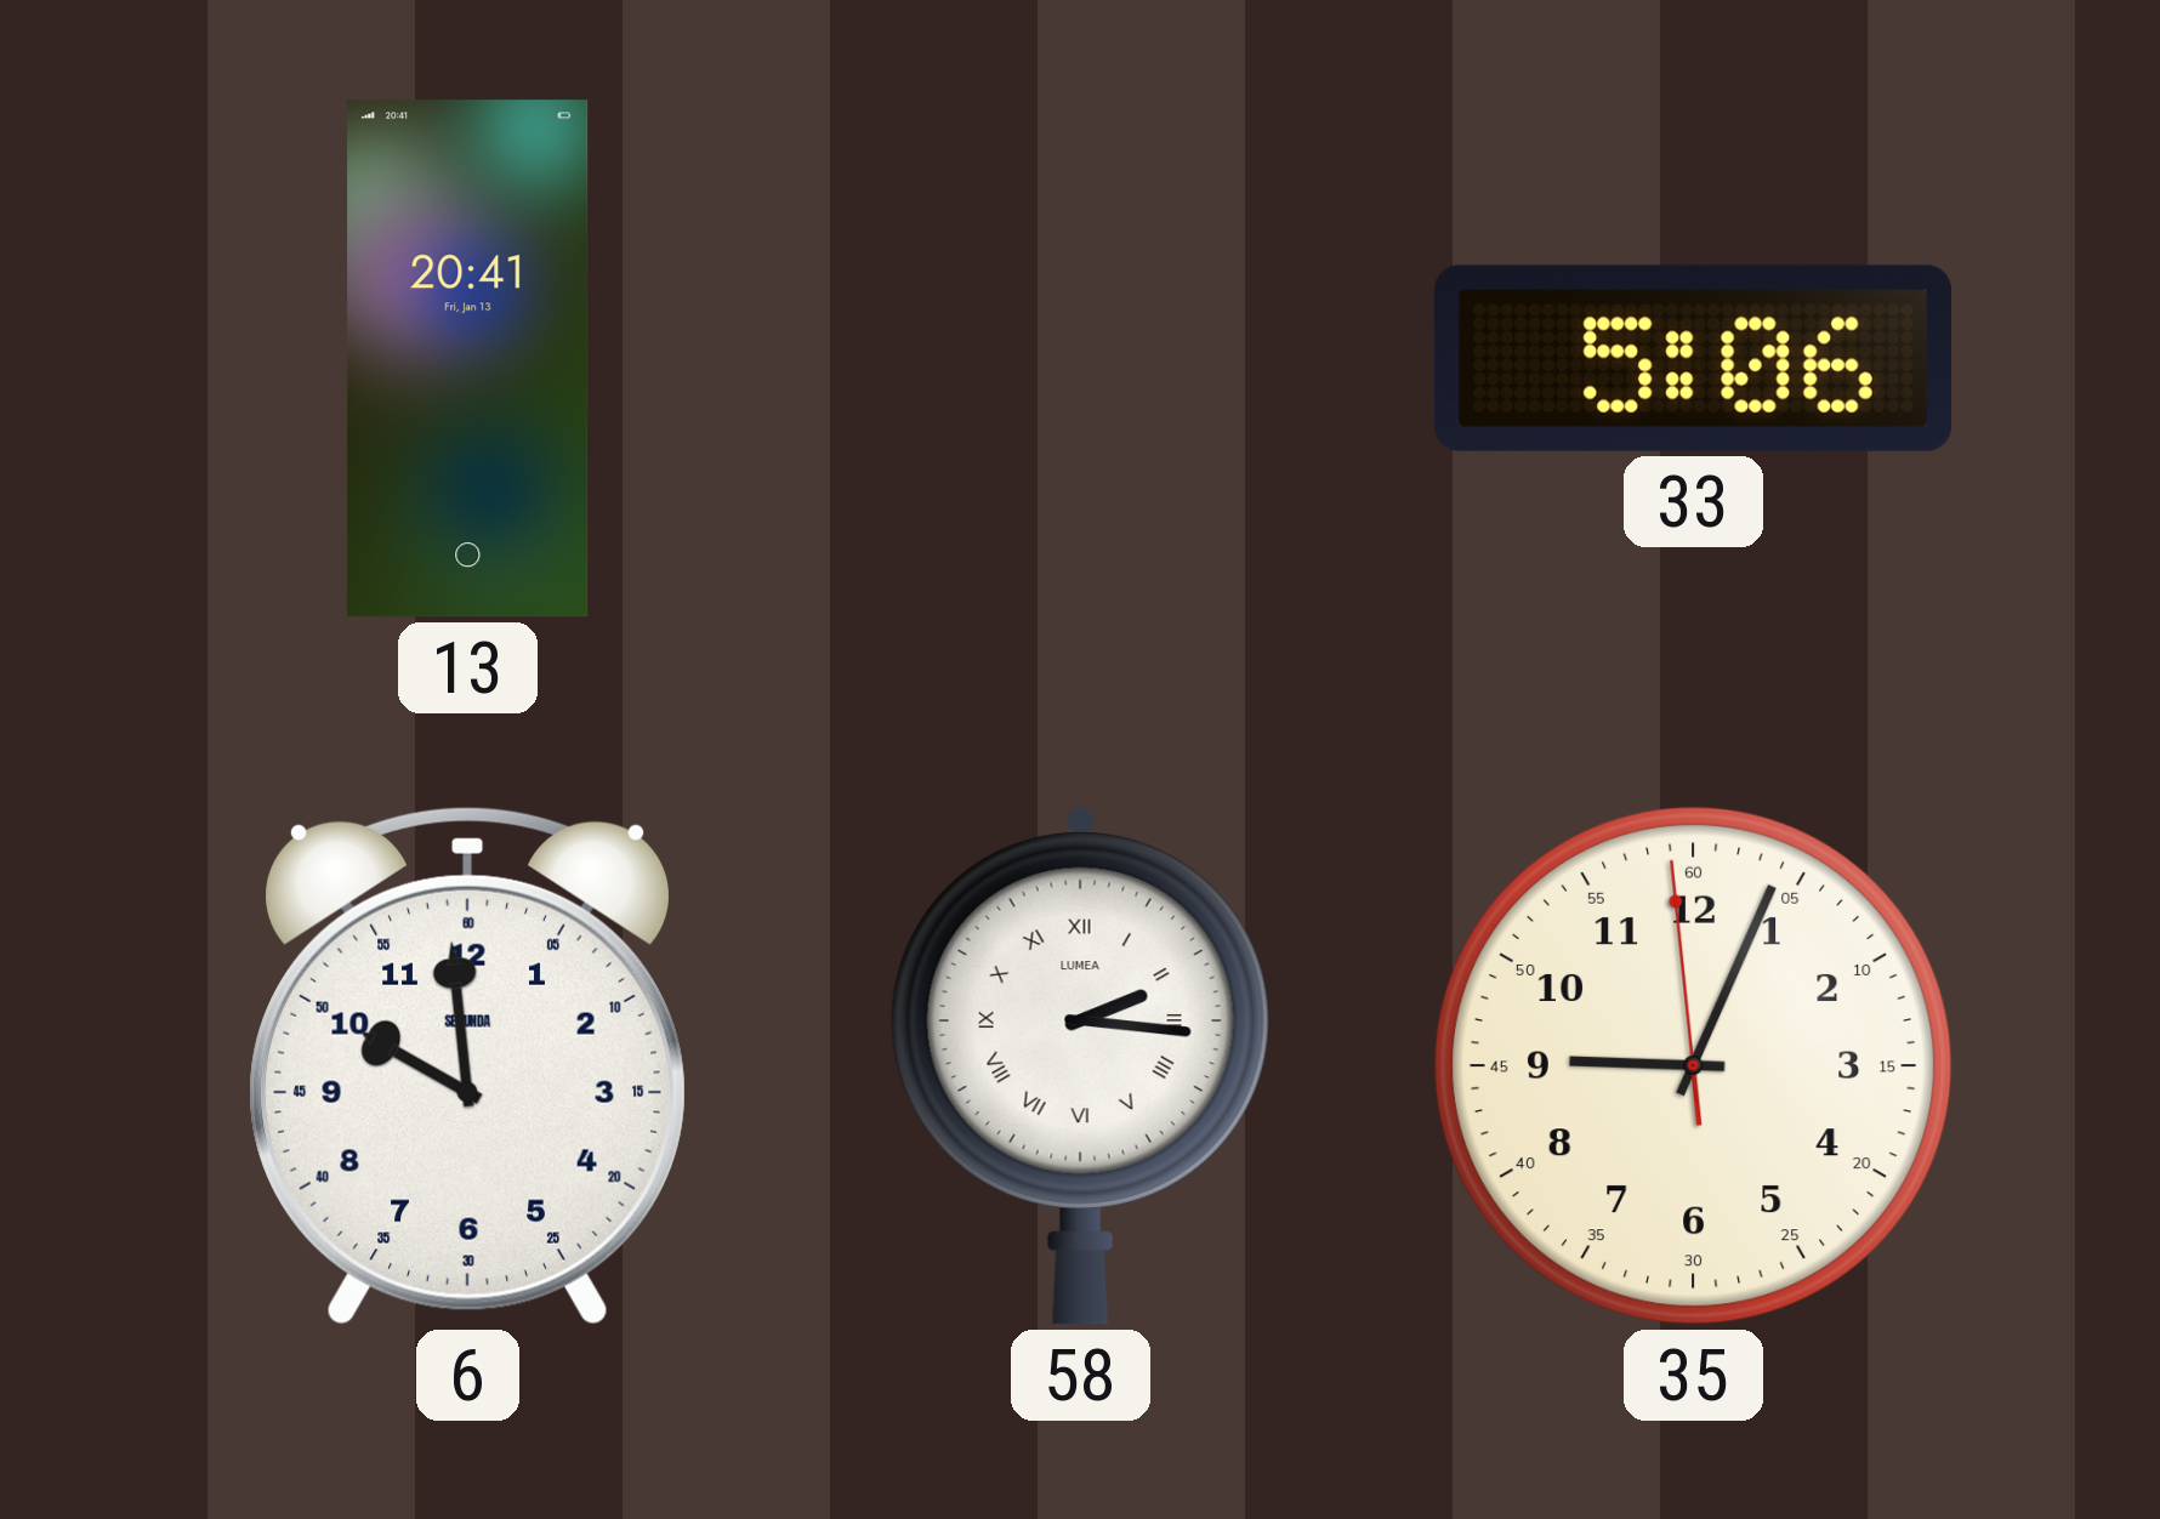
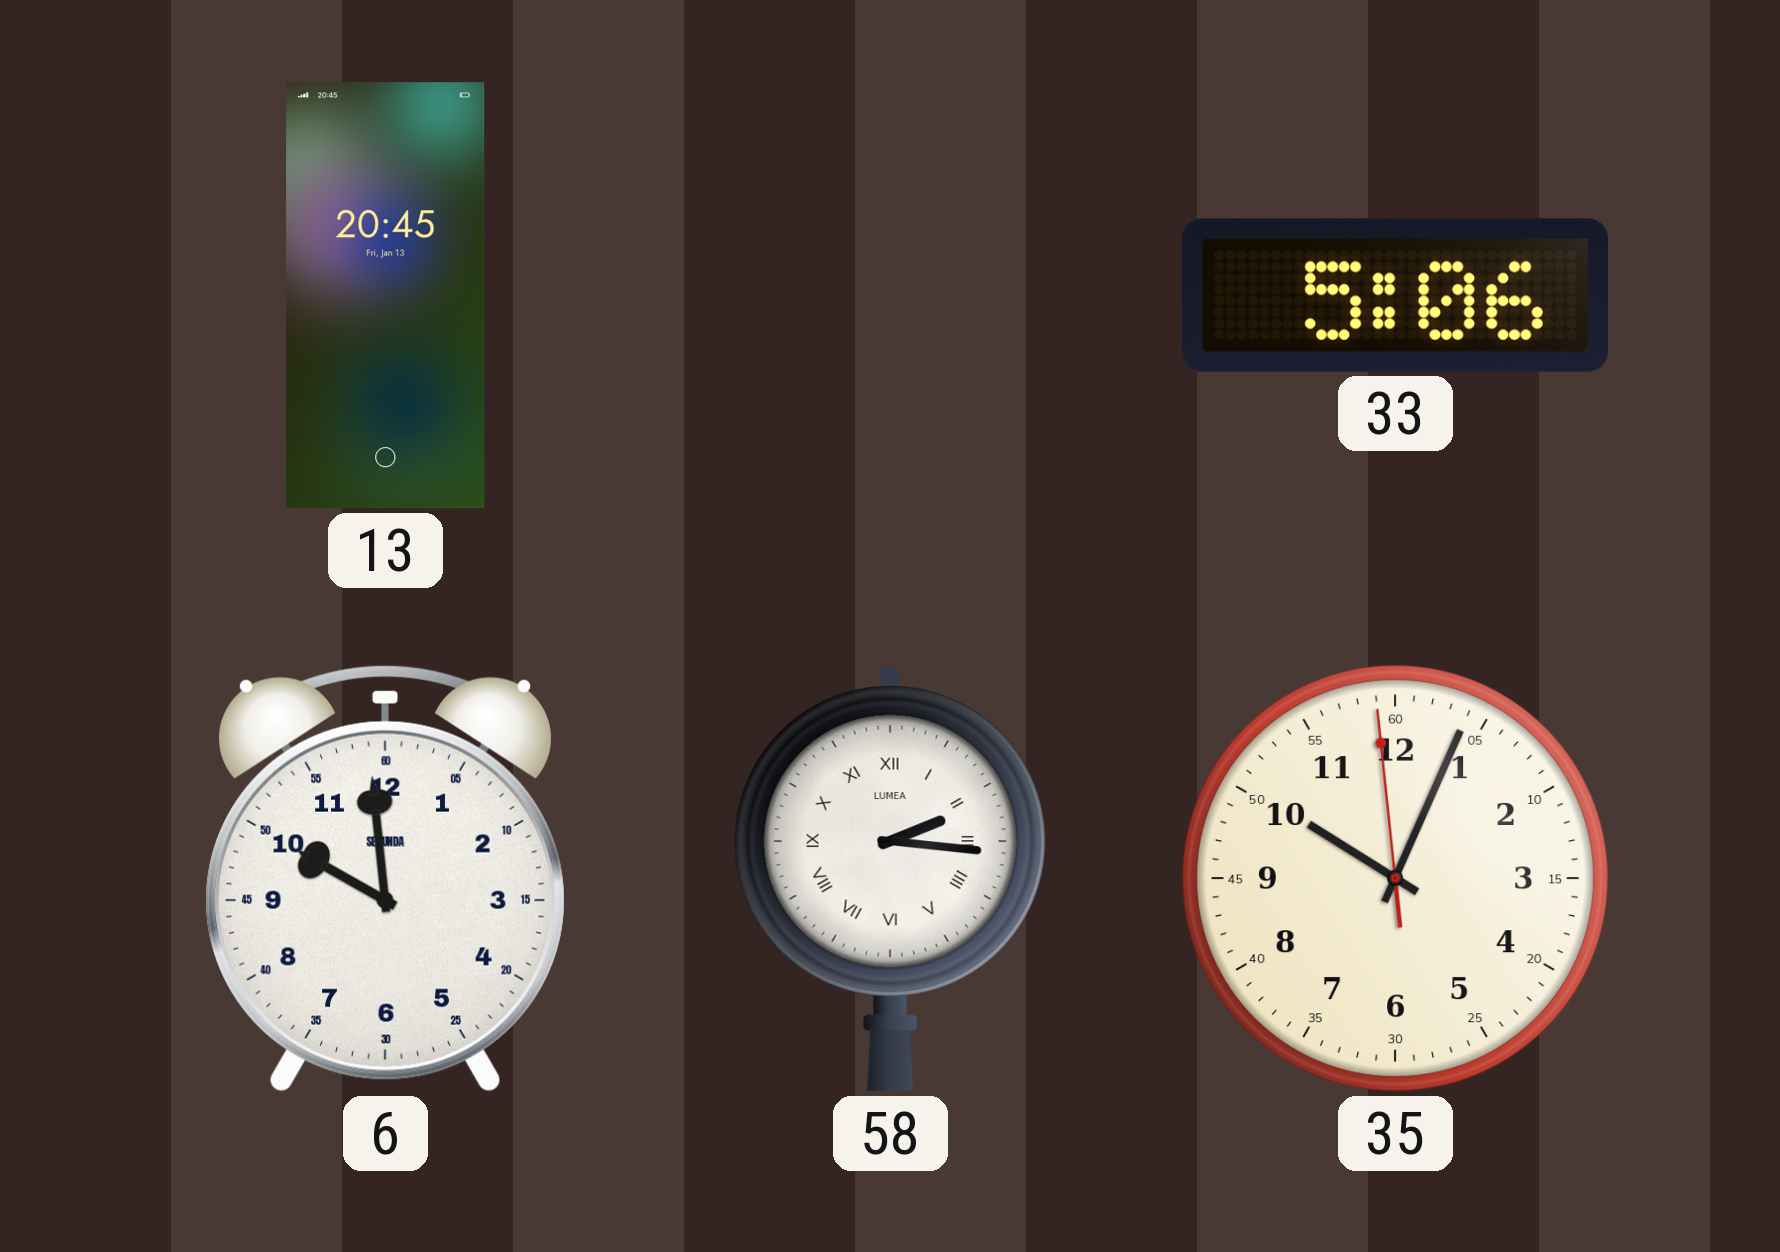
13: 20:41 -> 20:45 (386, 296)
35: 9:03 -> 10:03 (1395, 878)
